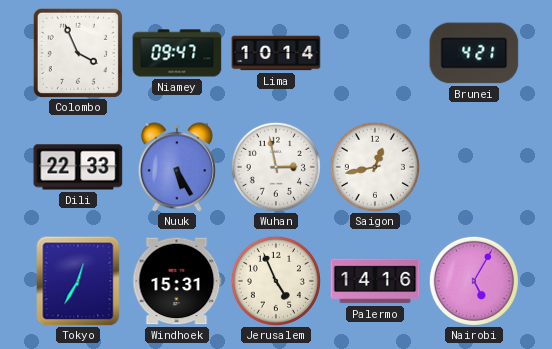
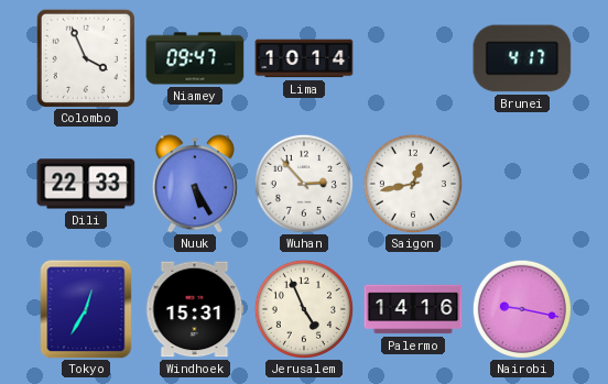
Brunei: 4:21 -> 4:17 (522, 58)
Wuhan: 2:58 -> 2:53 (304, 184)
Nairobi: 5:05 -> 9:17 (522, 309)
